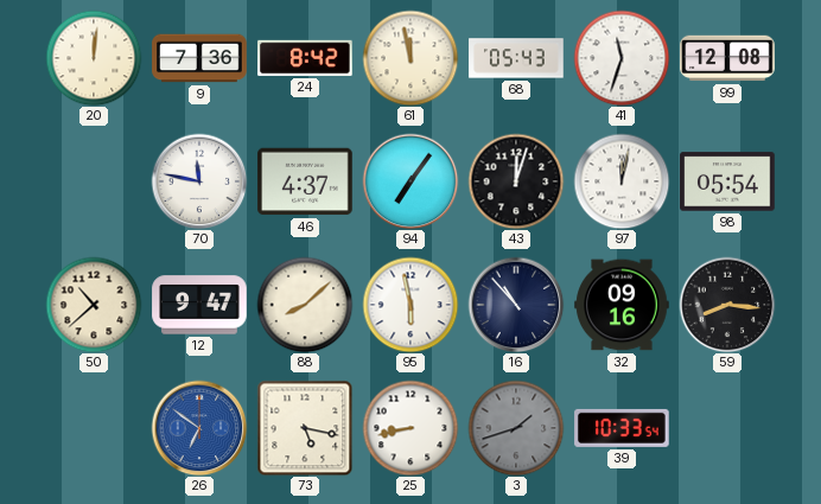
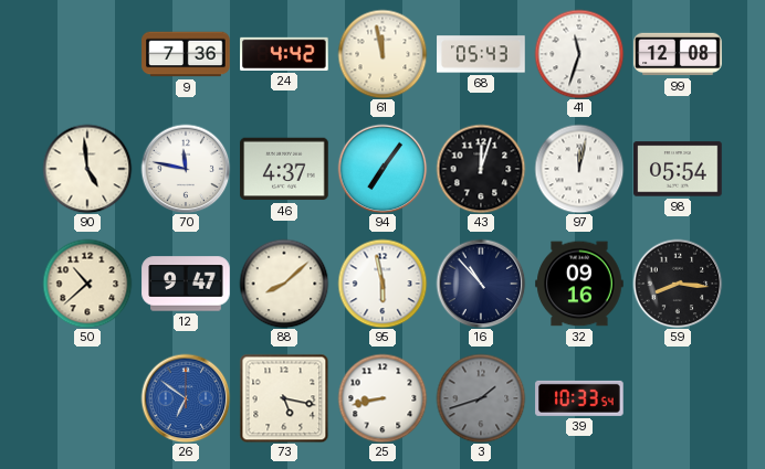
20: 12:01 -> none (94, 58)
24: 8:42 -> 4:42 (284, 54)
90: none -> 4:59 (87, 169)
